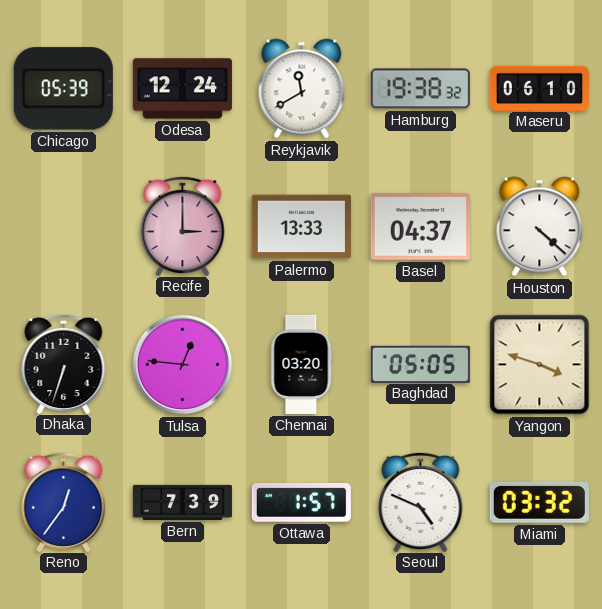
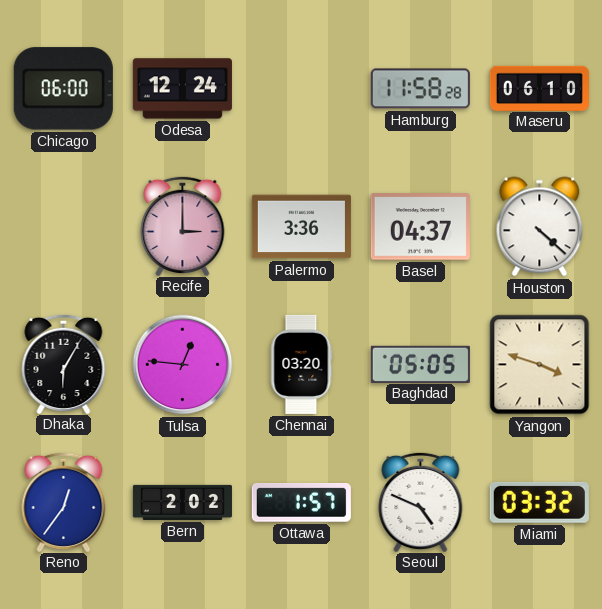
Chicago: 05:39 -> 06:00 (63, 89)
Reykjavik: 11:40 -> none (302, 89)
Hamburg: 19:38 -> 11:58 (420, 89)
Palermo: 13:33 -> 3:36 (301, 227)
Dhaka: 6:33 -> 6:05 (64, 363)
Bern: 7:39 -> 2:02 (182, 502)
